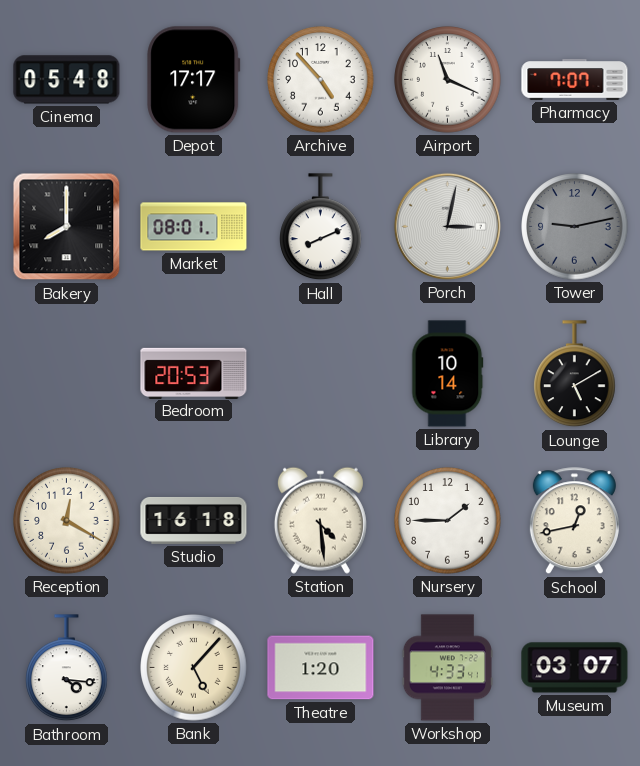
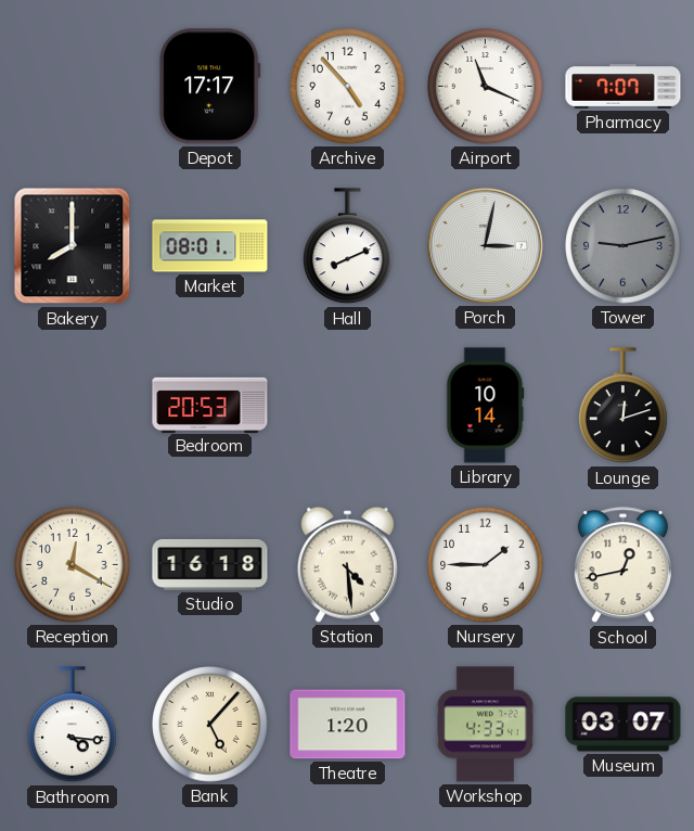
Cinema: 05:48 -> none (67, 80)
Lounge: 5:10 -> 12:12 (624, 406)
